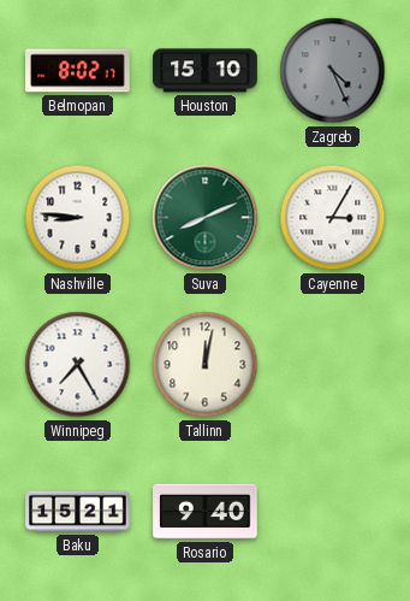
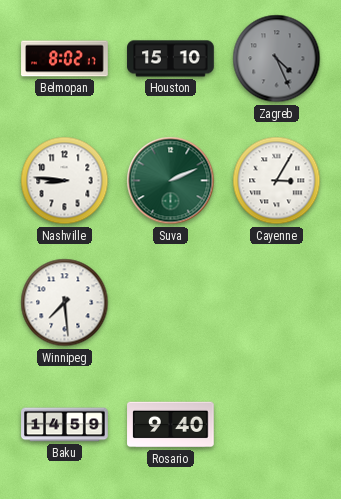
Suva: 8:11 -> 2:11 (171, 181)
Winnipeg: 7:25 -> 7:29 (65, 303)
Tallinn: 12:02 -> none (206, 365)
Baku: 15:21 -> 14:59 (65, 425)
